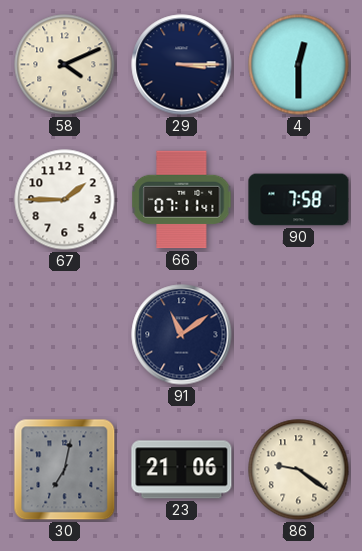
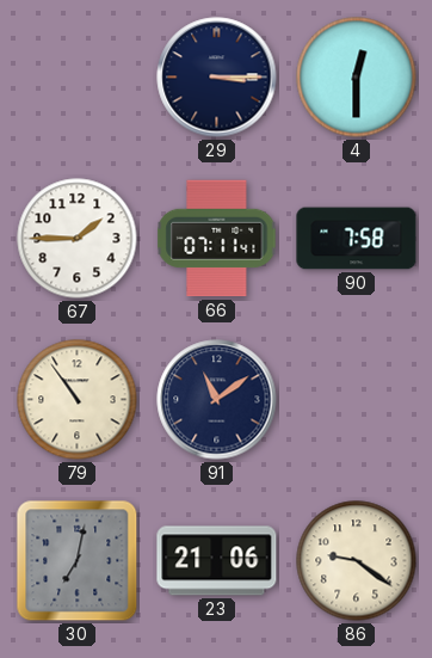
58: 4:11 -> none (65, 65)
79: none -> 10:54 (78, 400)
